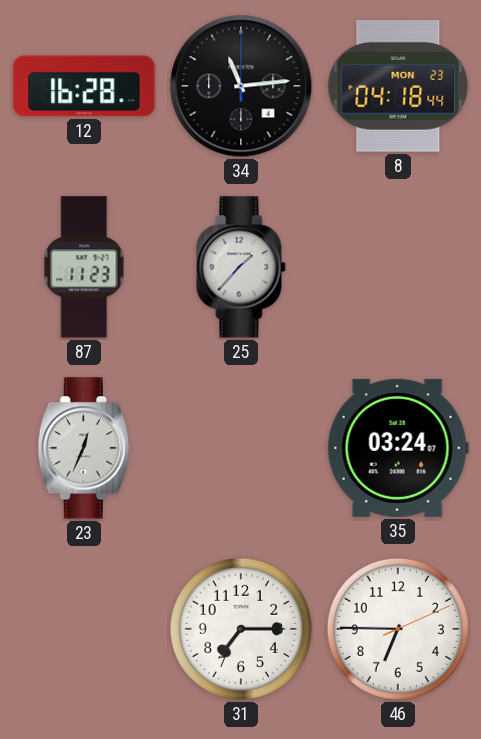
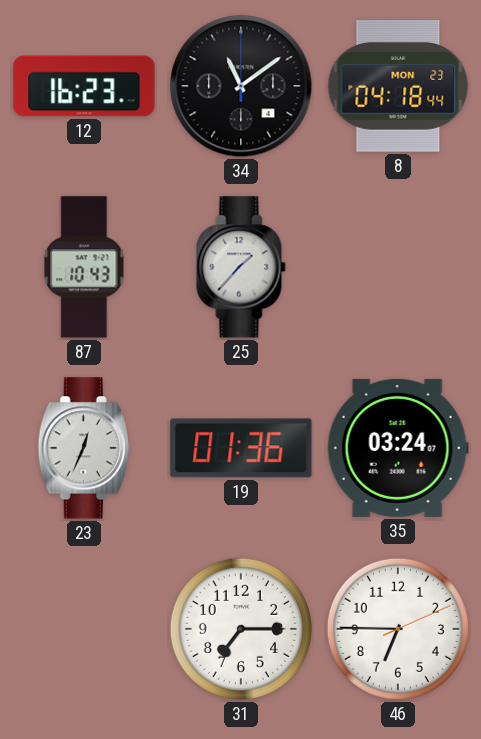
12: 16:28 -> 16:23 (84, 86)
34: 11:14 -> 11:09 (241, 86)
87: 11:23 -> 10:43 (84, 267)
19: none -> 01:36 (241, 448)
